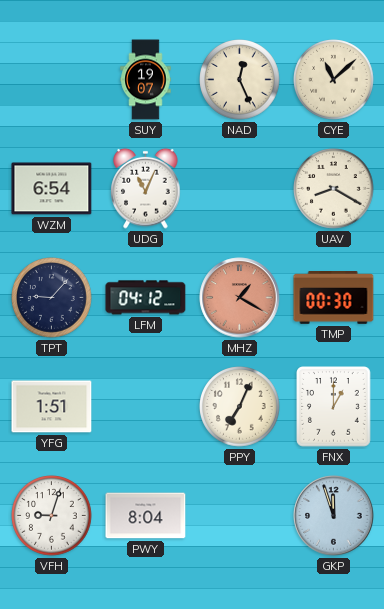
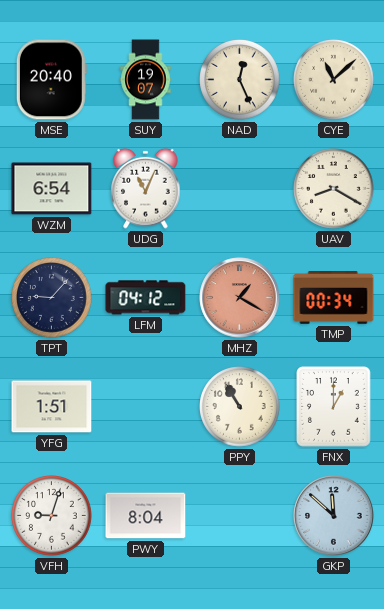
MSE: none -> 20:40 (51, 80)
TMP: 00:30 -> 00:34 (334, 298)
PPY: 7:04 -> 10:55 (240, 407)
GKP: 11:57 -> 11:52 (334, 516)
